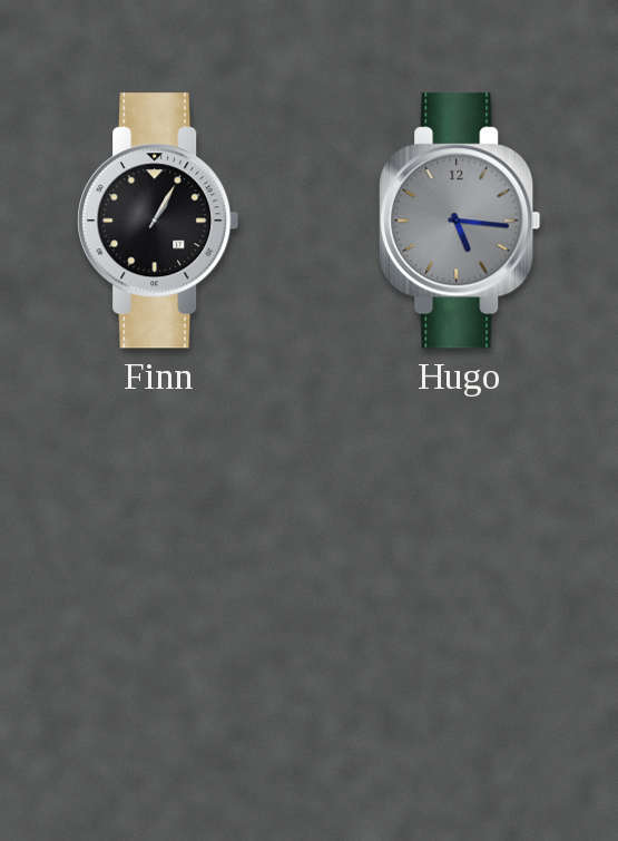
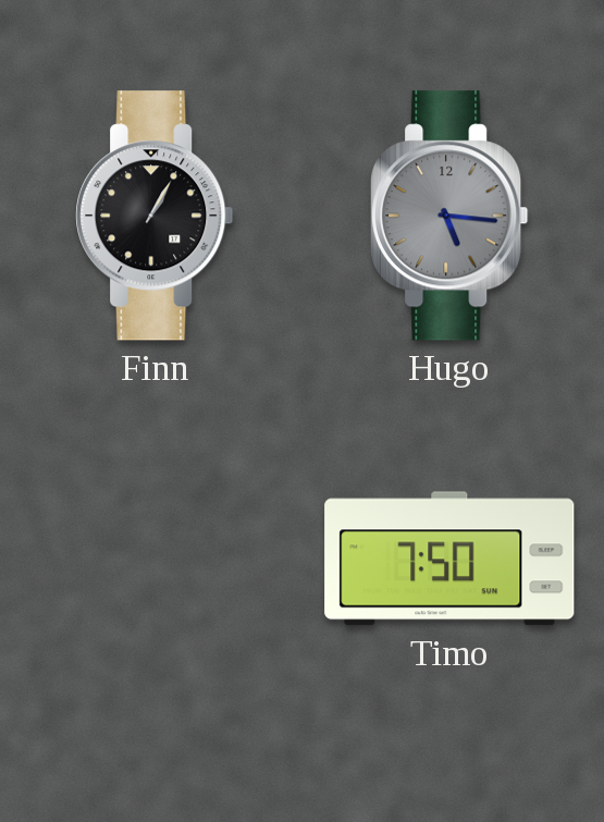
Timo: none -> 7:50 (449, 559)
